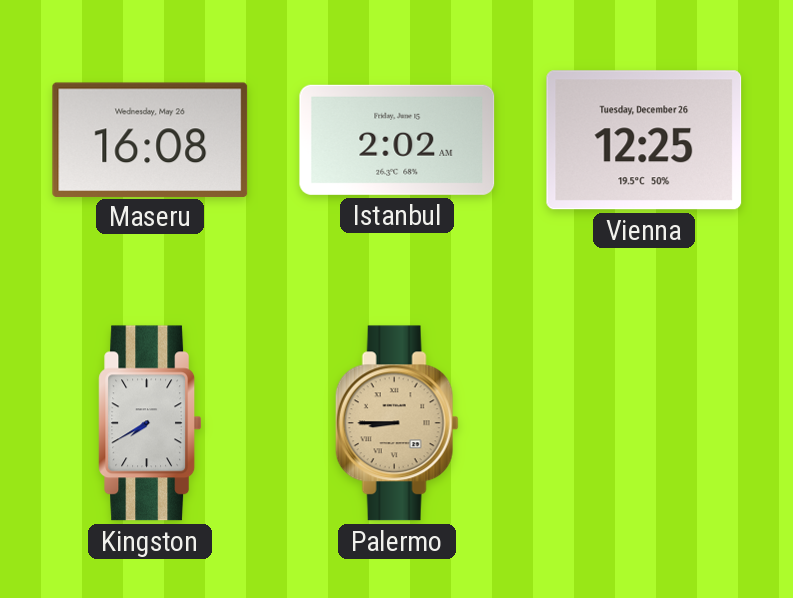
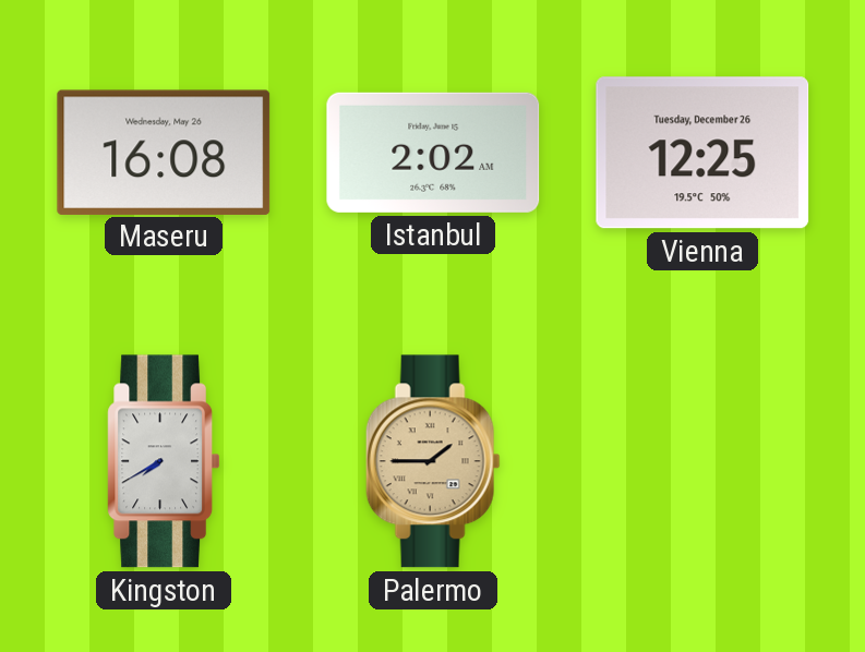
Palermo: 8:45 -> 1:45 (433, 461)
